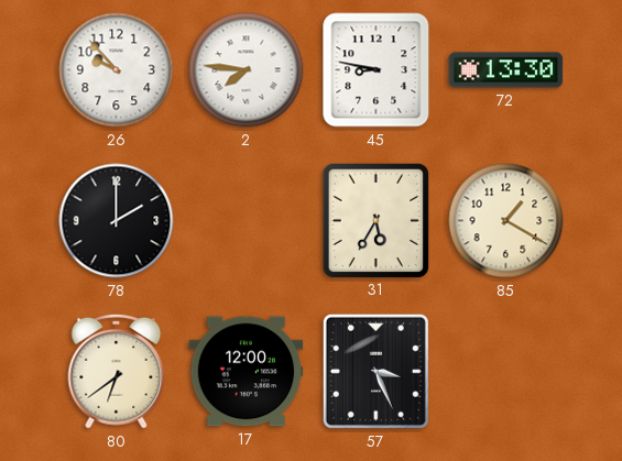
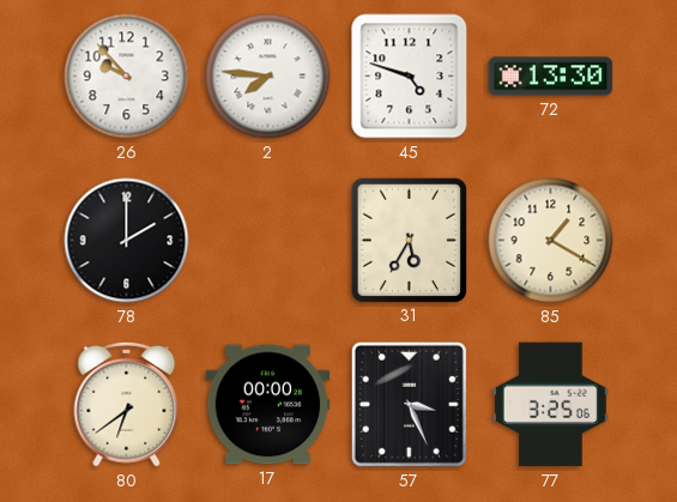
45: 8:47 -> 4:48 (410, 77)
17: 12:00 -> 00:00 (268, 405)
77: none -> 3:25 (550, 405)
